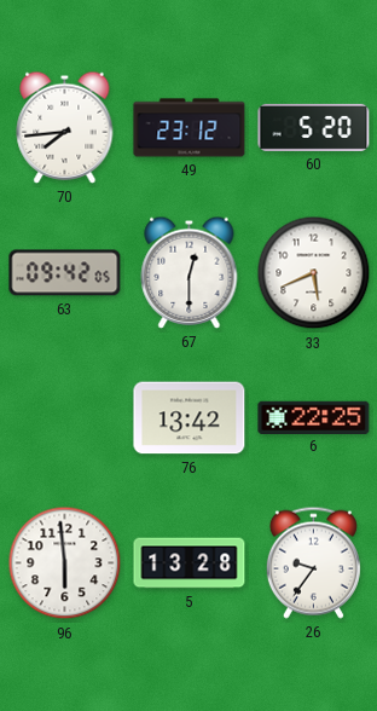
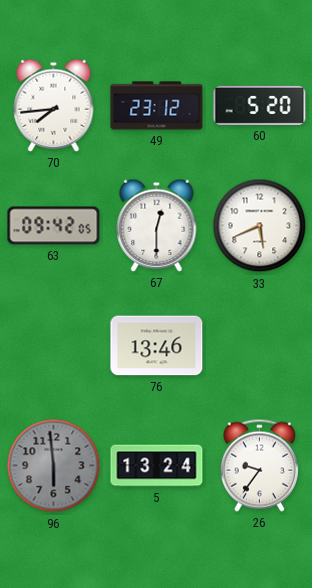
76: 13:42 -> 13:46 (157, 346)
6: 22:25 -> none (314, 417)
96 dial: white -> grey (54, 466)
5: 13:28 -> 13:24 (157, 466)
